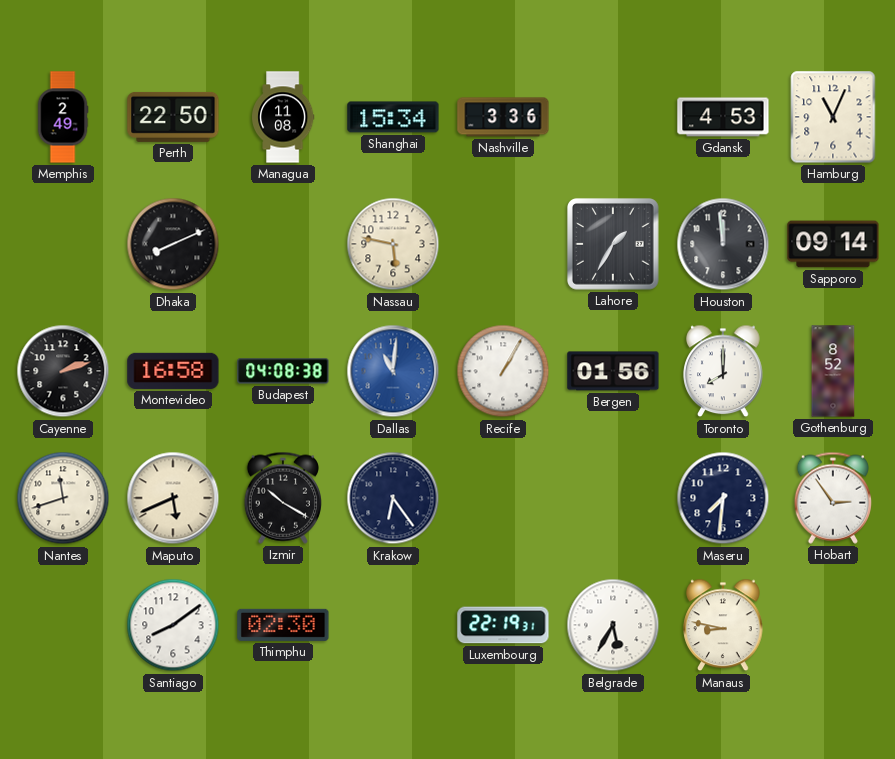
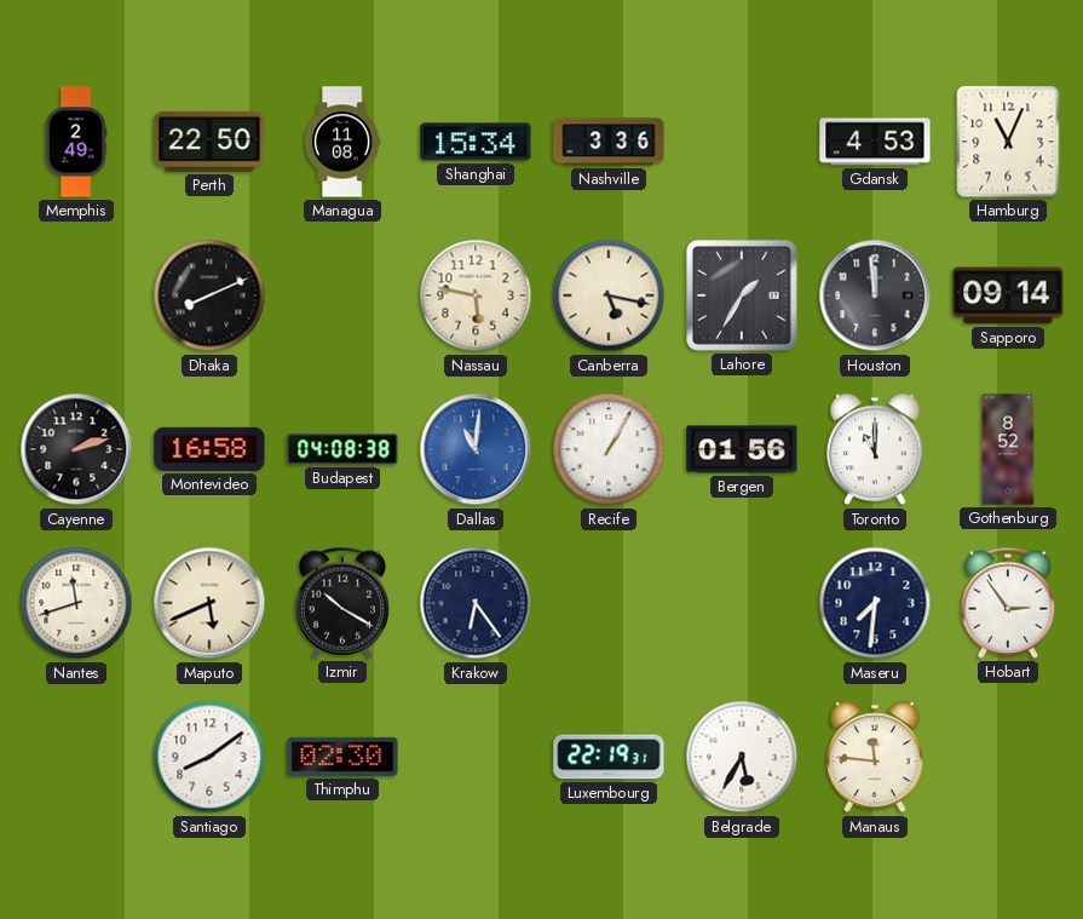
Canberra: none -> 5:17 (609, 295)
Toronto: 8:00 -> 11:00 (875, 449)
Manaus: 8:47 -> 11:46 (875, 757)
